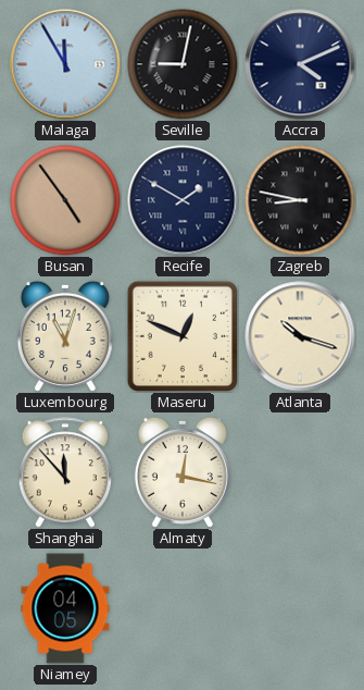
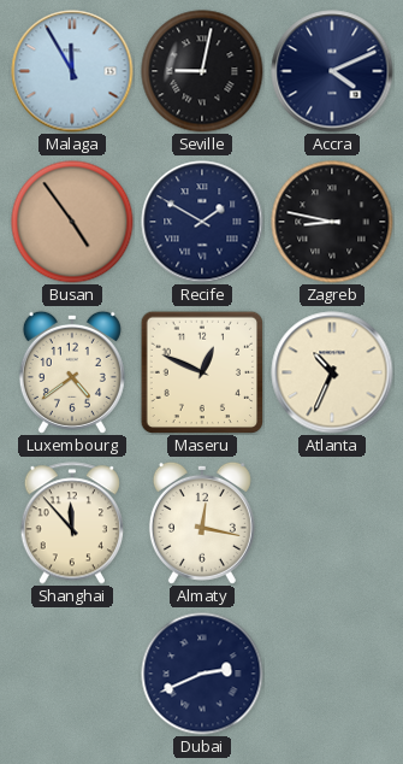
Luxembourg: 11:03 -> 4:39 (72, 372)
Atlanta: 10:18 -> 10:34 (332, 372)
Niamey: 04:05 -> none (65, 608)
Dubai: none -> 2:41 (202, 674)
